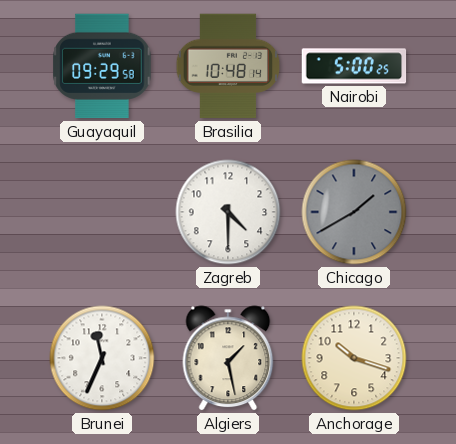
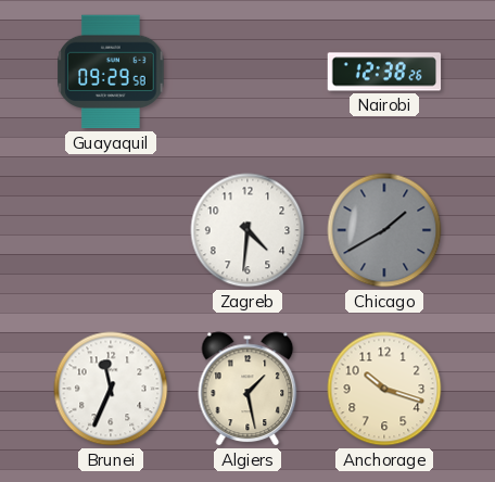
Brasilia: 10:48 -> none (228, 66)
Nairobi: 5:00 -> 12:38 (384, 72)
Zagreb: 4:30 -> 4:31 (247, 230)
